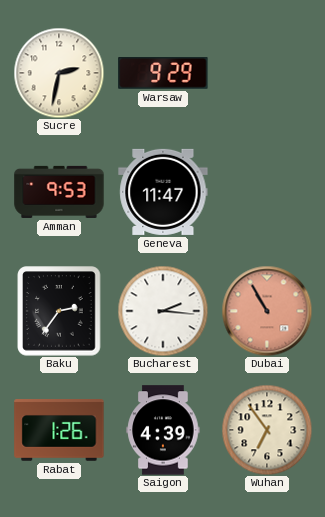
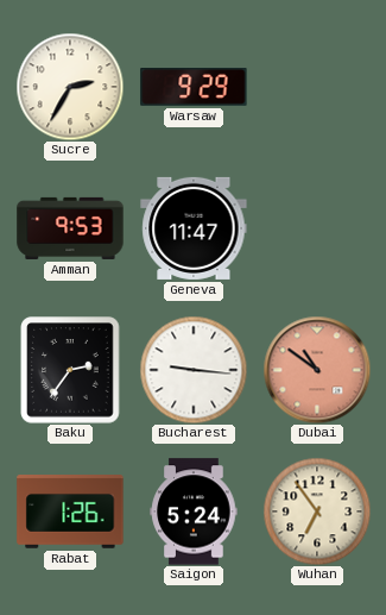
Sucre: 2:32 -> 2:35 (70, 87)
Bucharest: 2:16 -> 9:16 (194, 370)
Dubai: 10:55 -> 10:51 (317, 370)
Saigon: 4:39 -> 5:24 (194, 512)
